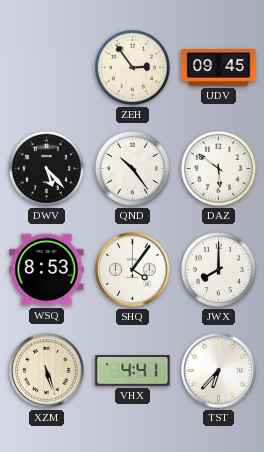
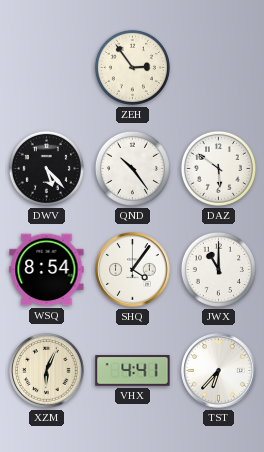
UDV: 09:45 -> none (219, 68)
WSQ: 8:53 -> 8:54 (47, 270)
JWX: 8:00 -> 11:00 (218, 269)
XZM: 5:27 -> 6:04 (47, 371)
